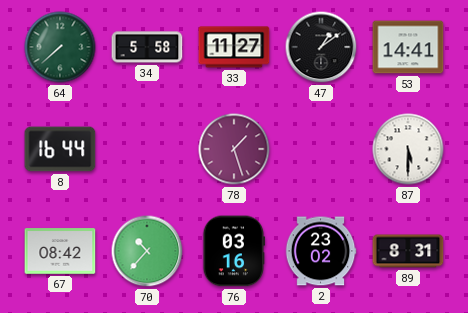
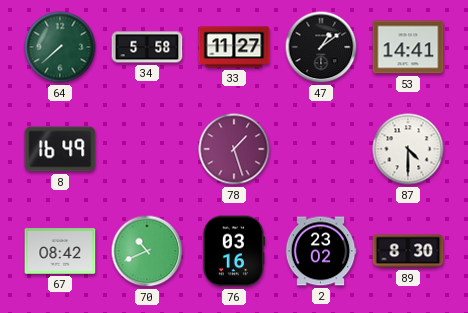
8: 16:44 -> 16:49 (60, 149)
87: 5:30 -> 4:30 (408, 149)
70: 10:37 -> 10:41 (147, 251)
89: 8:31 -> 8:30 (408, 251)
